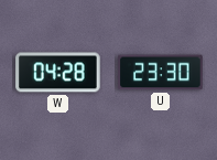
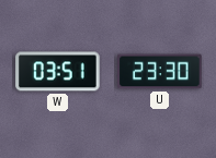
W: 04:28 -> 03:51 (58, 72)
